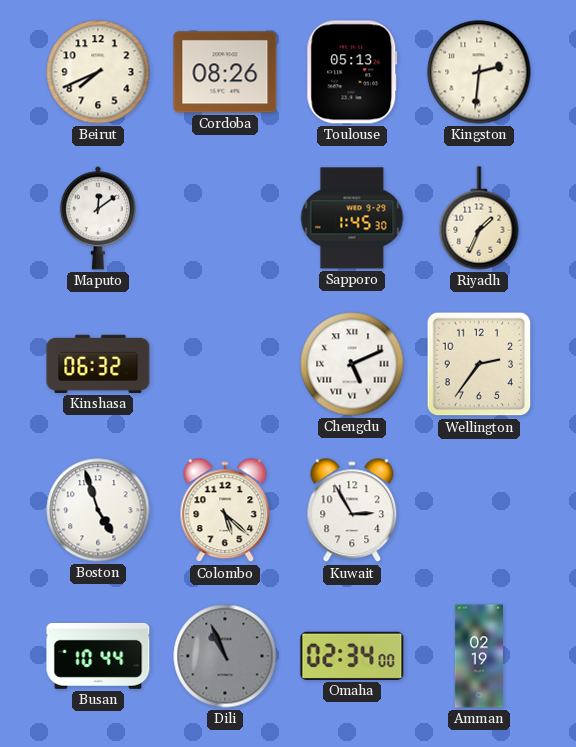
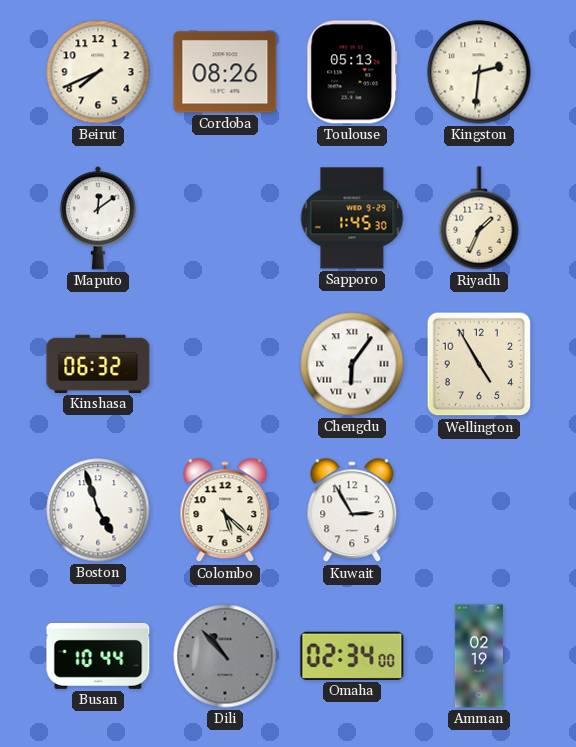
Chengdu: 5:11 -> 6:06 (352, 364)
Wellington: 2:36 -> 4:55 (479, 364)
Dili: 10:56 -> 10:53 (225, 656)
